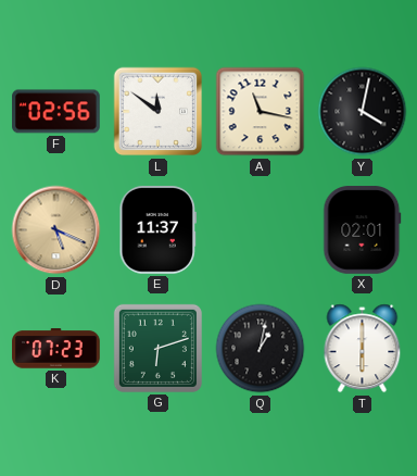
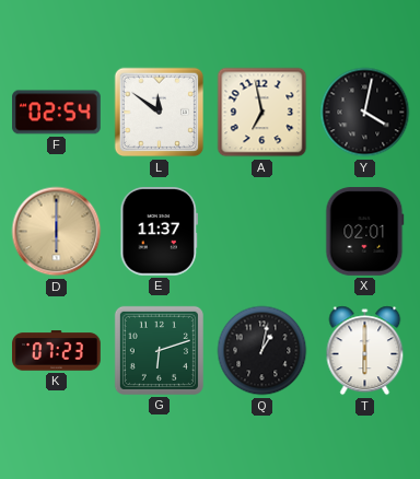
F: 02:56 -> 02:54 (57, 113)
A: 11:17 -> 6:58 (262, 113)
D: 5:19 -> 6:00 (57, 232)
